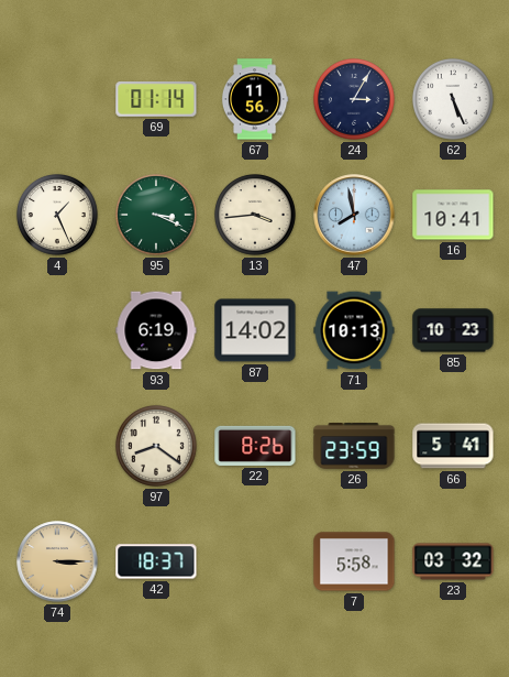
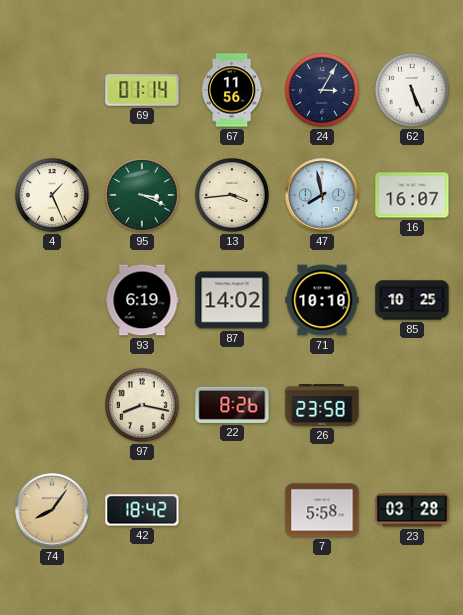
16: 10:41 -> 16:07 (412, 195)
71: 10:13 -> 10:10 (322, 300)
85: 10:23 -> 10:25 (412, 300)
97: 8:21 -> 8:17 (142, 405)
26: 23:59 -> 23:58 (322, 406)
66: 5:41 -> none (453, 446)
74: 3:15 -> 8:06 (52, 510)
42: 18:37 -> 18:42 (142, 510)
23: 03:32 -> 03:28 (412, 510)
